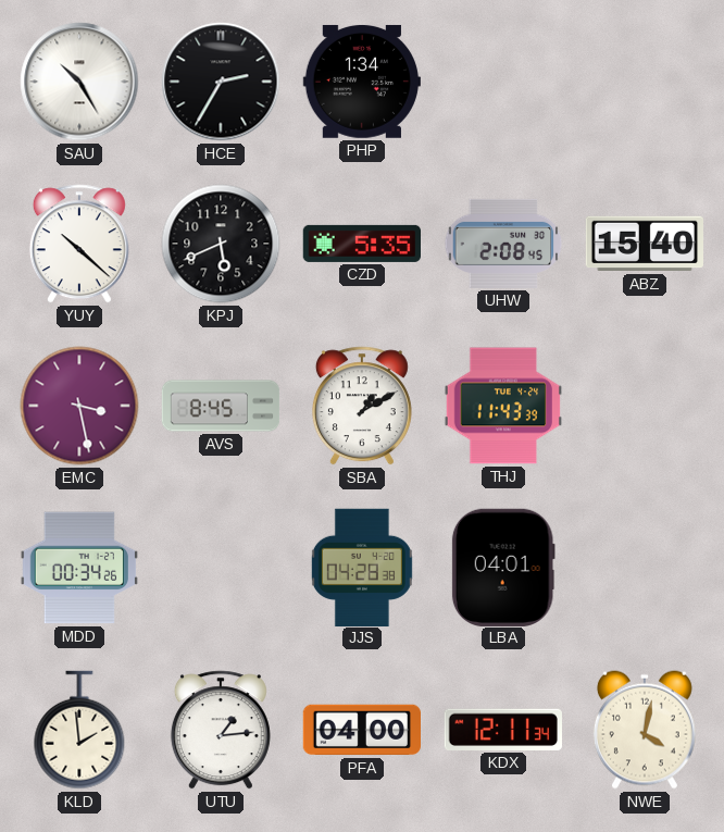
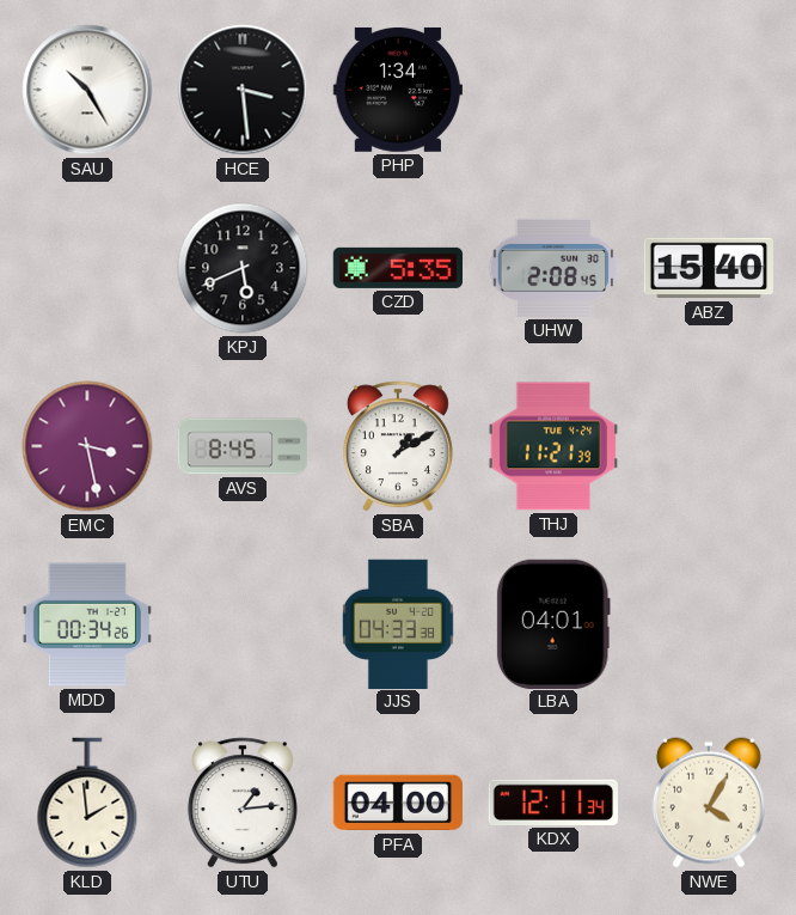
HCE: 2:35 -> 3:29 (243, 90)
YUY: 10:22 -> none (79, 244)
THJ: 11:43 -> 11:21 (552, 446)
JJS: 04:28 -> 04:33 (398, 623)
NWE: 4:02 -> 4:05 (709, 803)
